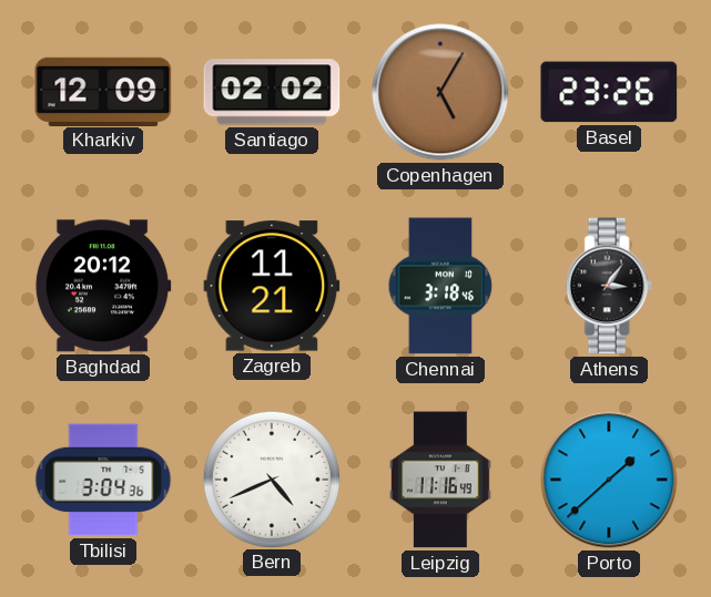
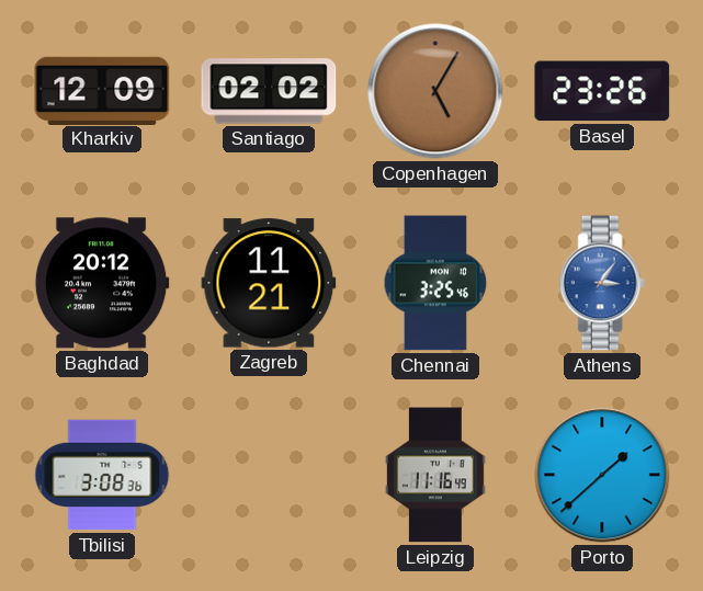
Chennai: 3:18 -> 3:25 (435, 283)
Athens dial: black -> blue (602, 283)
Tbilisi: 3:04 -> 3:08 (102, 475)
Bern: 4:41 -> none (271, 478)
